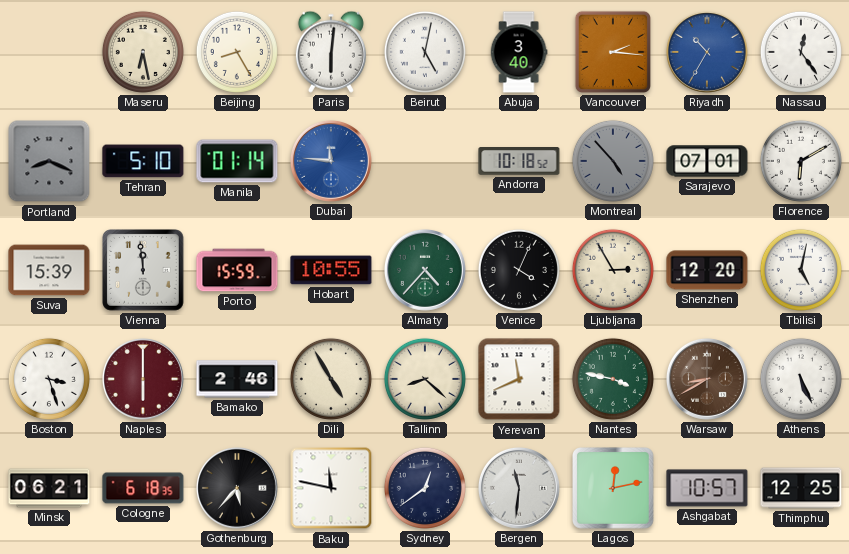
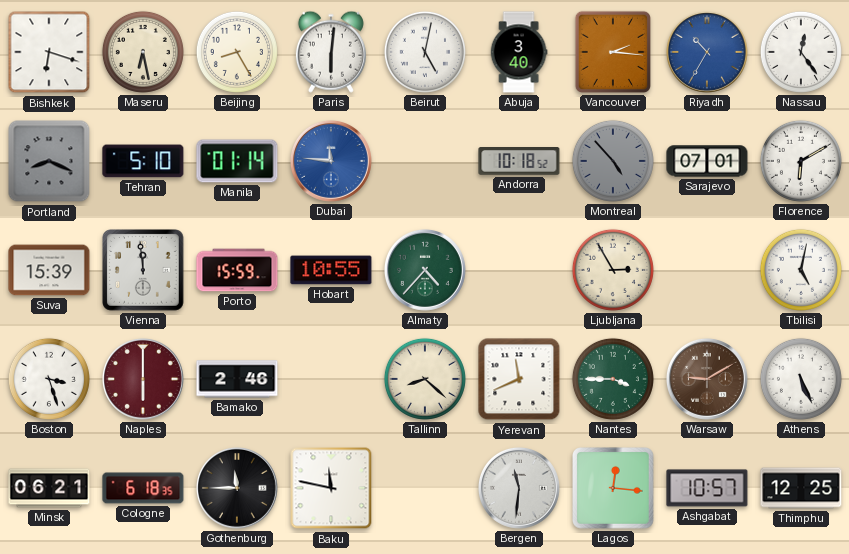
Bishkek: none -> 6:18 (49, 52)
Venice: 4:04 -> none (519, 270)
Shenzhen: 12:20 -> none (707, 270)
Dili: 4:55 -> none (331, 379)
Nantes: 3:47 -> 3:45 (613, 379)
Warsaw: 8:40 -> 9:10 (707, 379)
Gothenburg: 5:37 -> 11:45 (237, 488)
Sydney: 12:39 -> none (425, 488)
Lagos: 12:13 -> 12:16 (614, 489)
